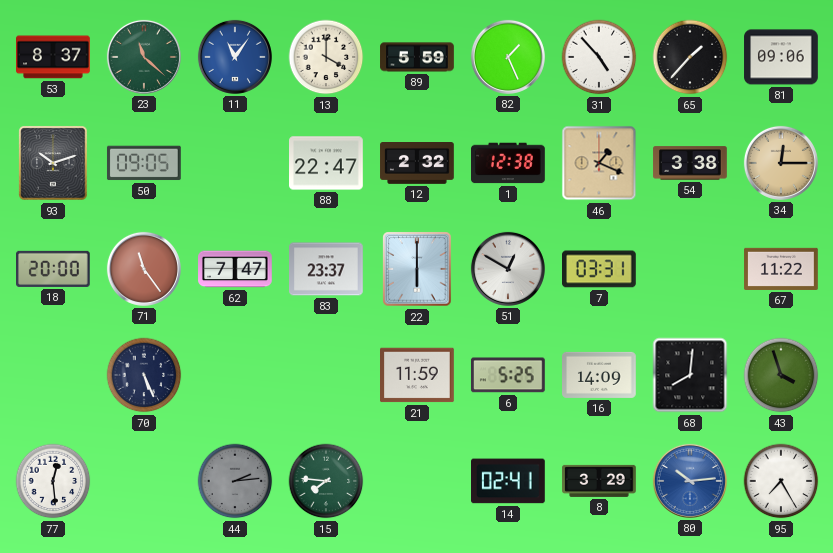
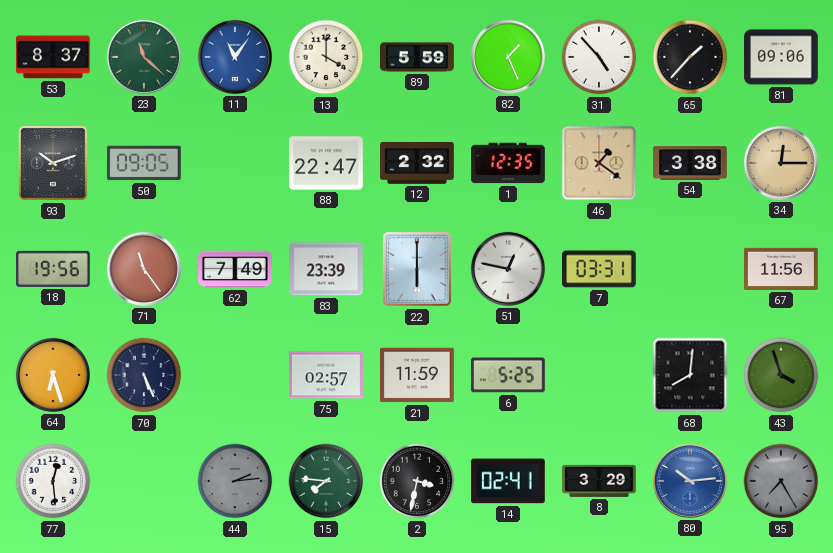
1: 12:38 -> 12:35 (509, 163)
46: 1:19 -> 1:21 (599, 163)
18: 20:00 -> 19:56 (54, 269)
62: 7:47 -> 7:49 (235, 269)
83: 23:37 -> 23:39 (326, 269)
51: 12:50 -> 12:47 (508, 269)
67: 11:22 -> 11:56 (781, 269)
64: none -> 6:27 (53, 375)
75: none -> 02:57 (326, 375)
16: 14:09 -> none (600, 375)
2: none -> 3:32 (417, 481)
95 dial: white -> grey (781, 481)
